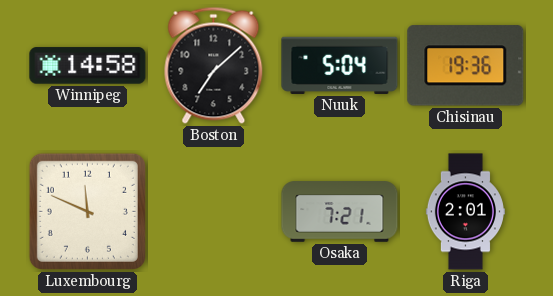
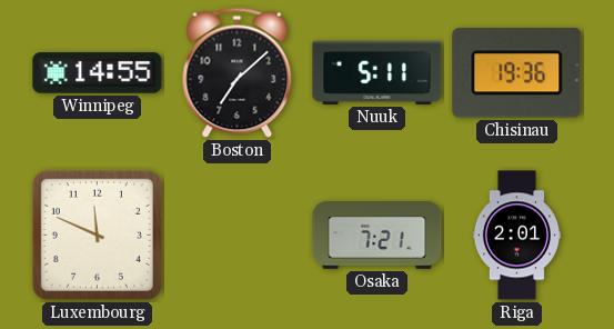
Winnipeg: 14:58 -> 14:55 (98, 73)
Nuuk: 5:04 -> 5:11 (378, 72)
